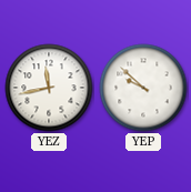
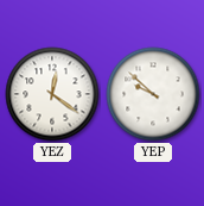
YEZ: 11:43 -> 12:21 (52, 94)
